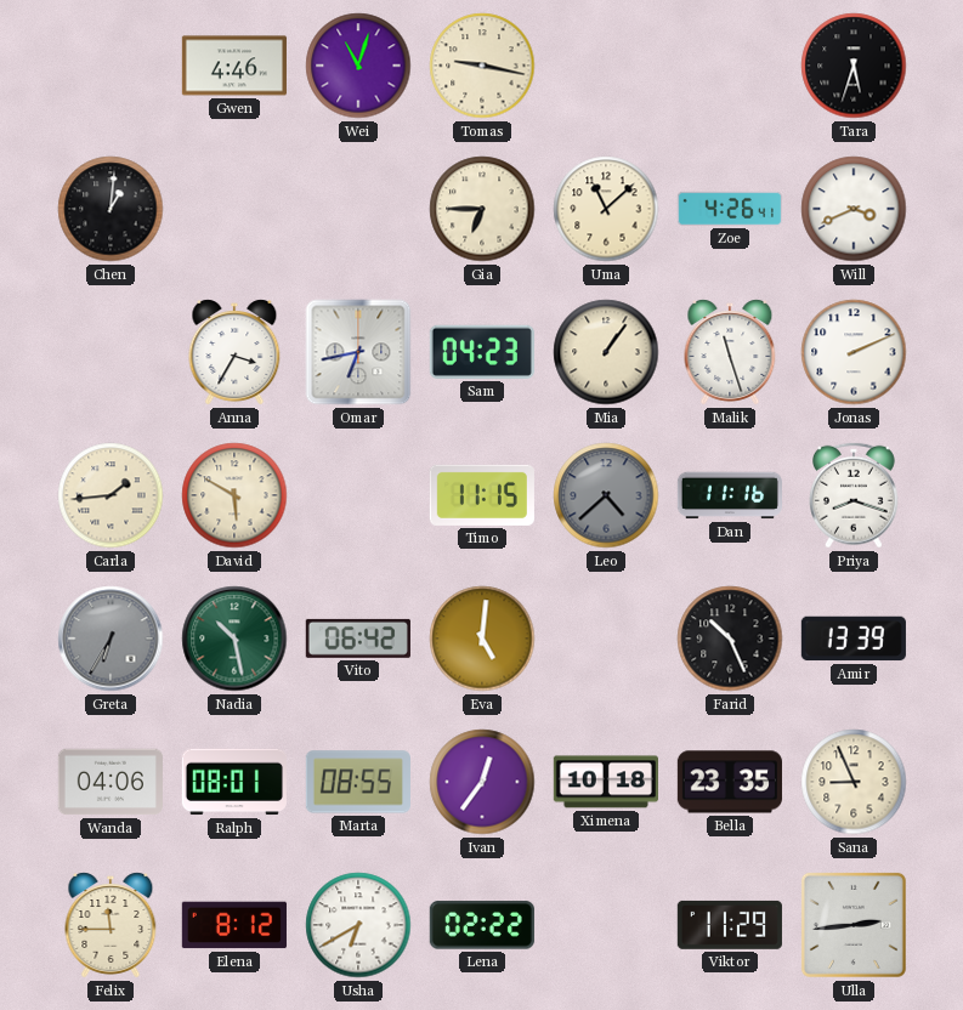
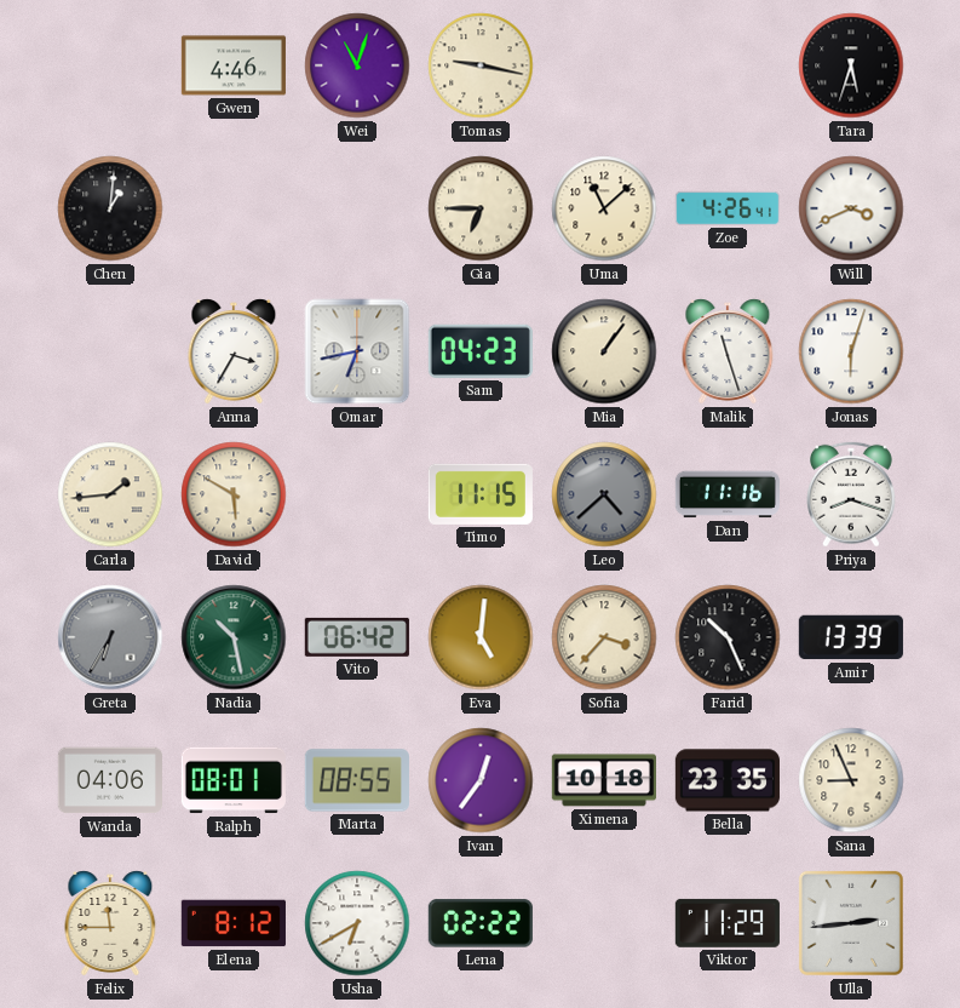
Jonas: 2:11 -> 6:03 (851, 351)
Sofia: none -> 3:37 (604, 637)
